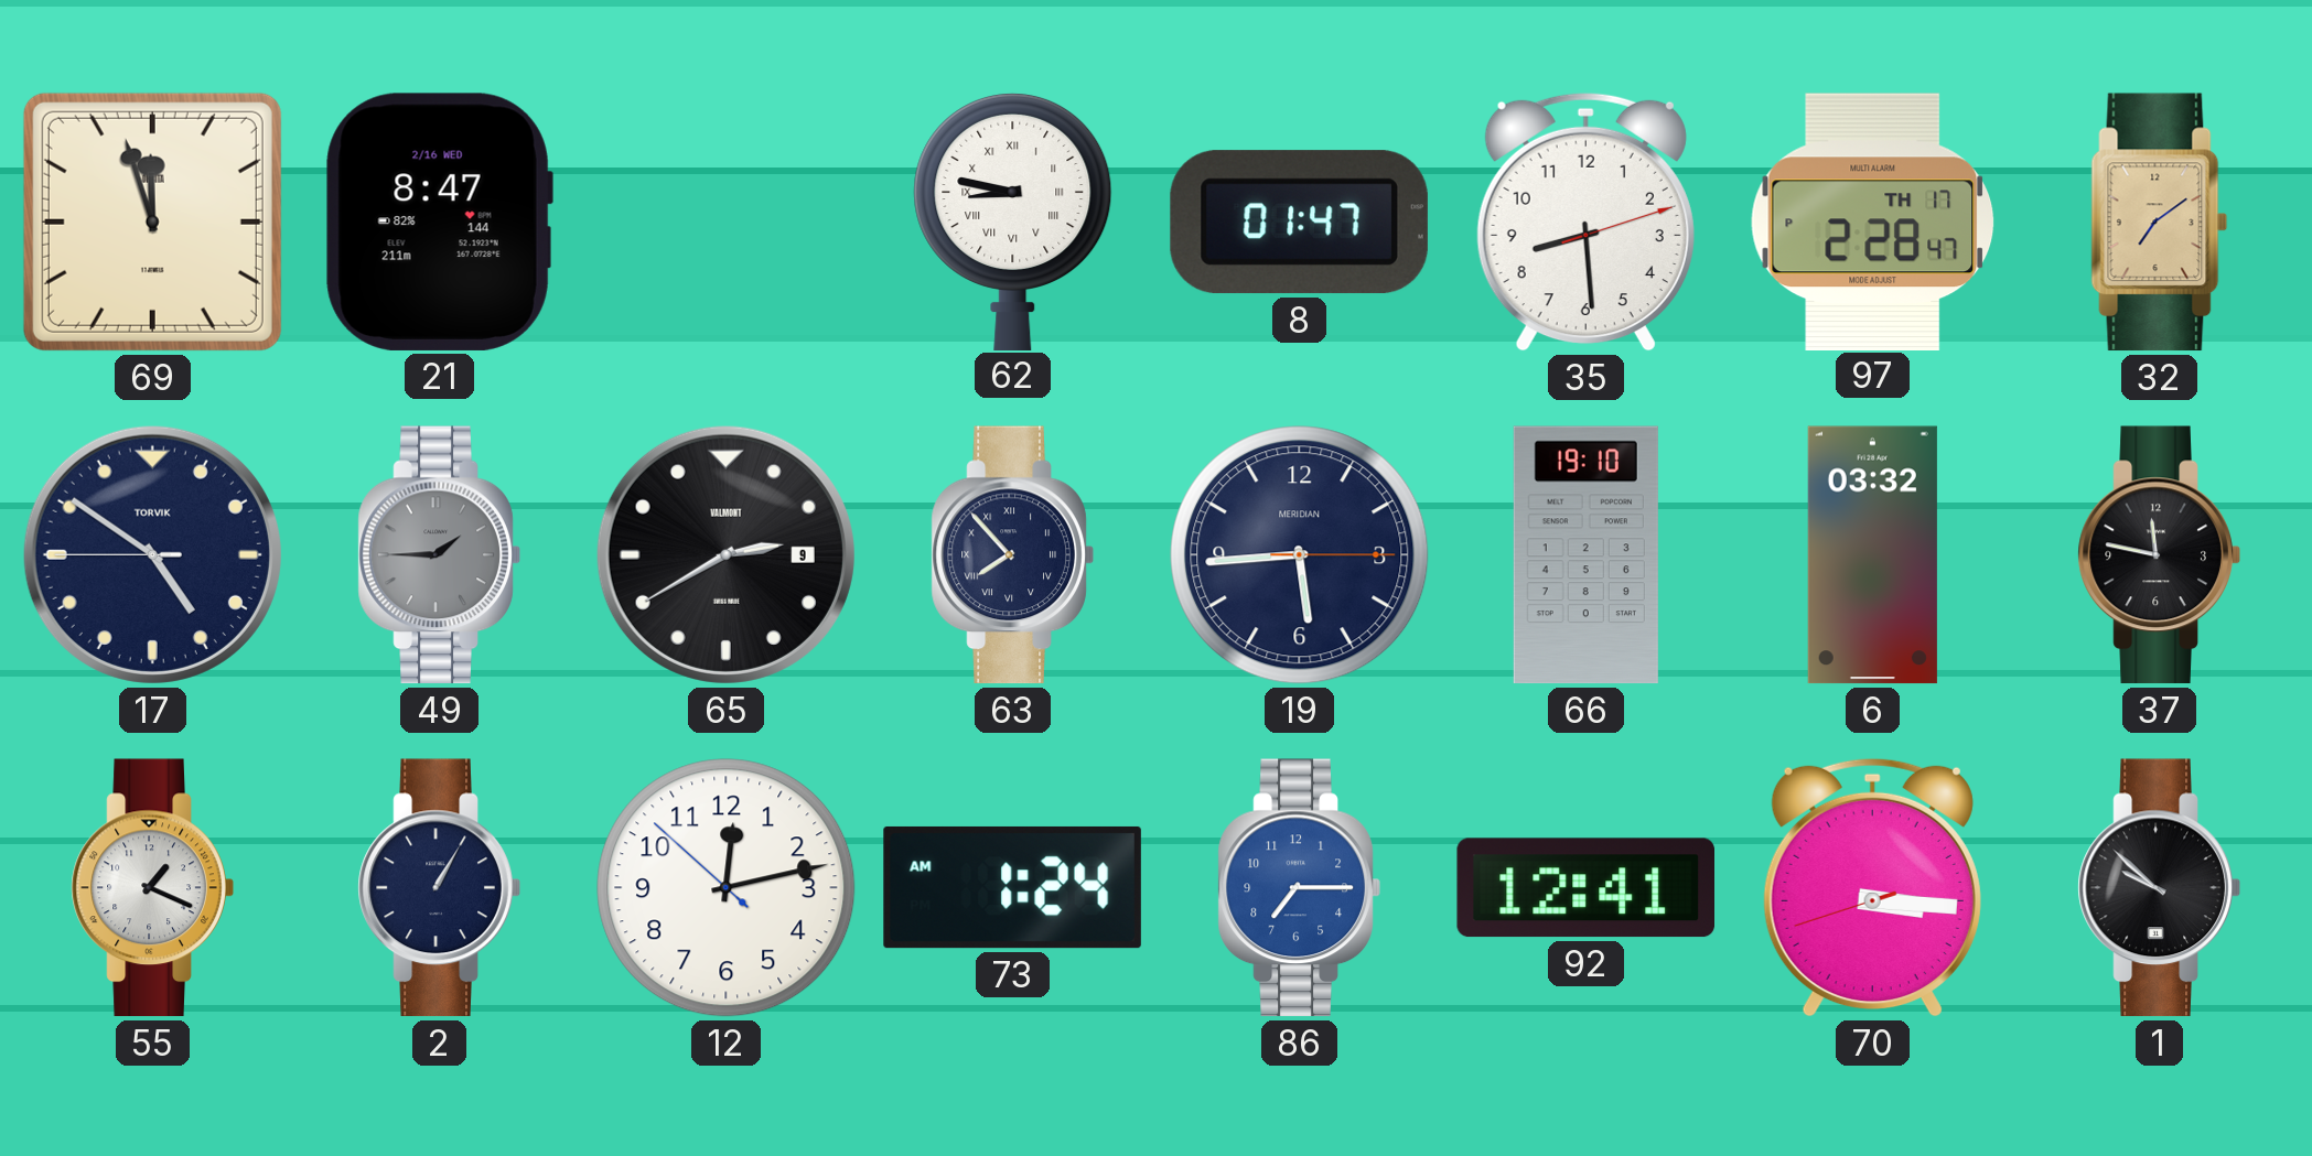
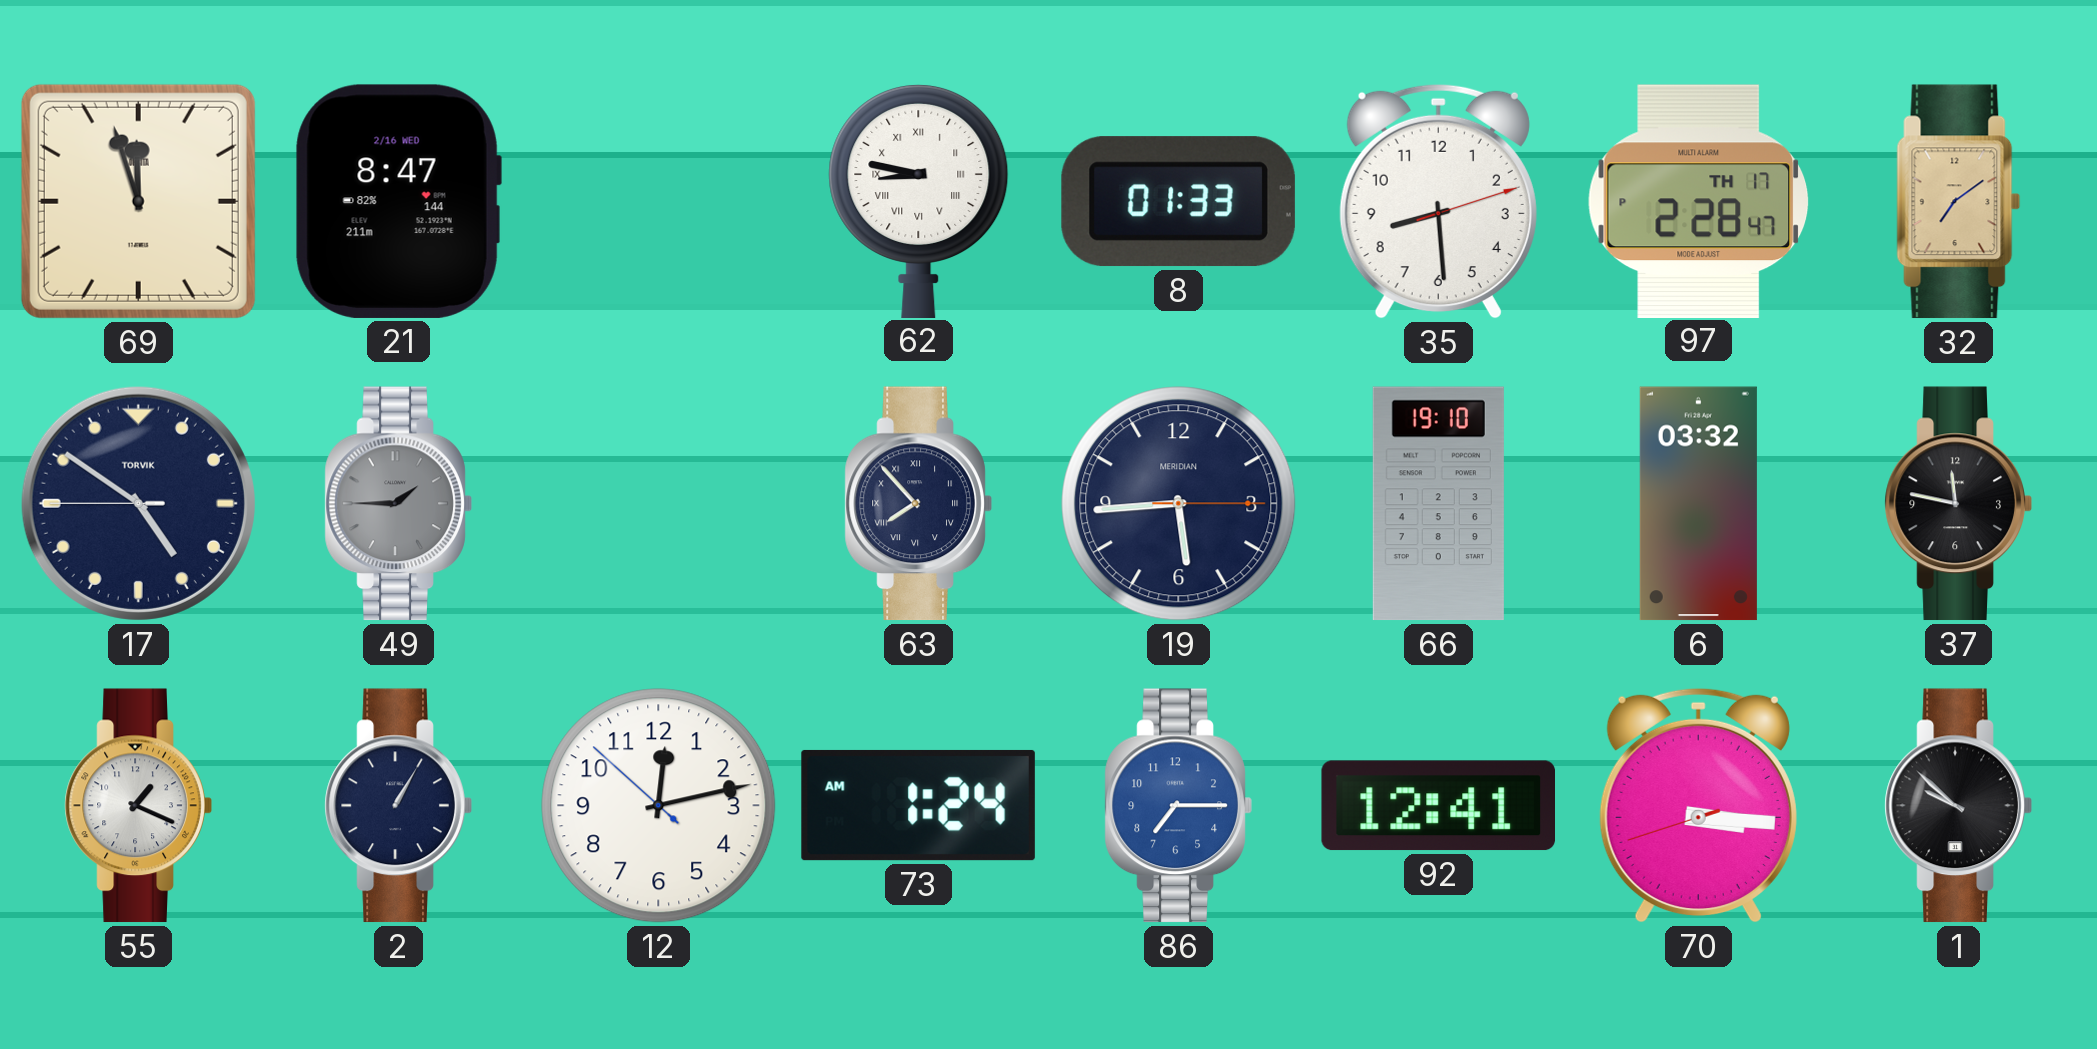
8: 01:47 -> 01:33 (1178, 202)
65: 2:40 -> none (725, 554)
